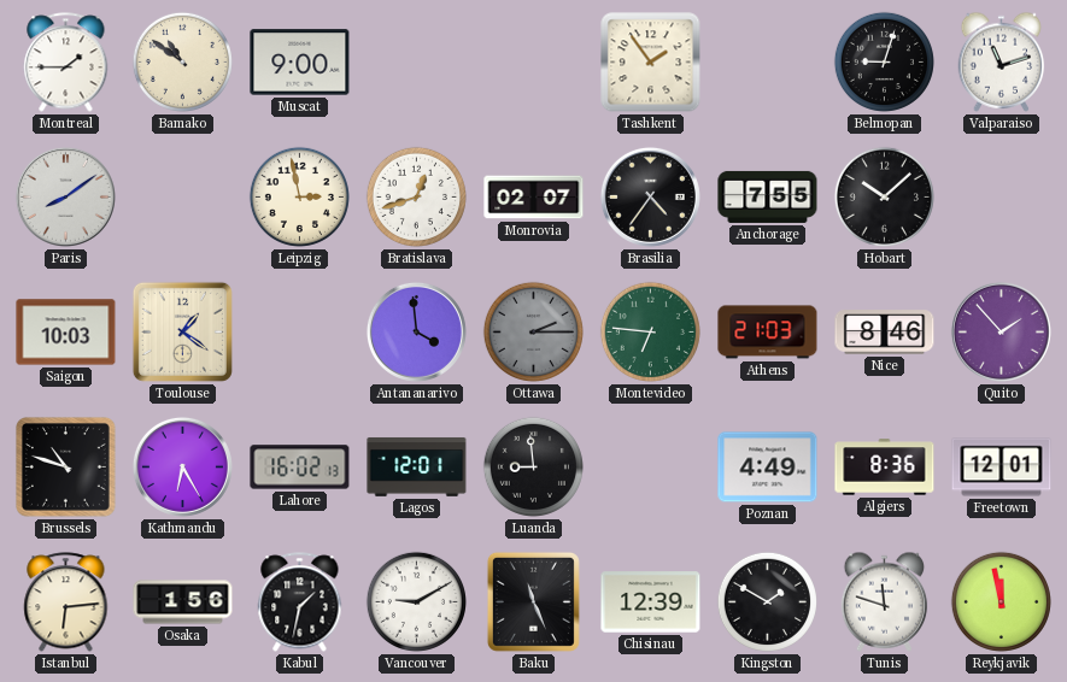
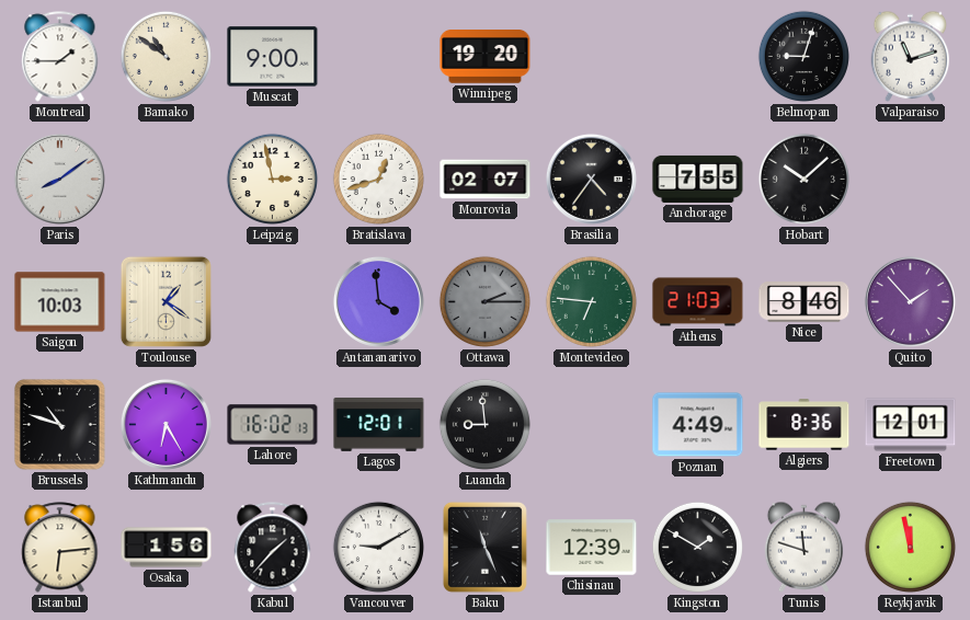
Winnipeg: none -> 19:20 (486, 57)
Tashkent: 1:54 -> none (651, 63)
Kabul: 1:32 -> 1:37 (273, 548)
